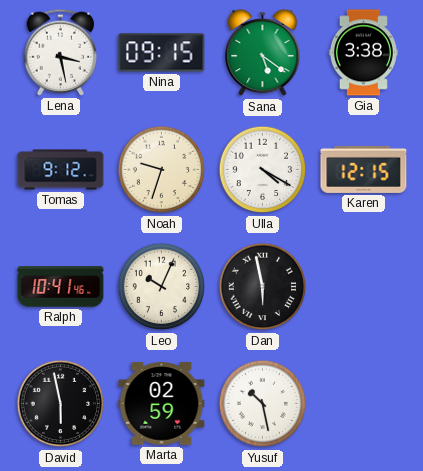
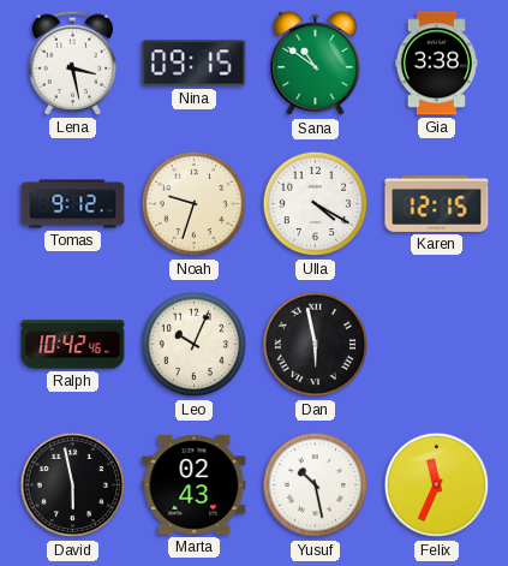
Sana: 5:21 -> 10:51 (316, 64)
Ralph: 10:41 -> 10:42 (73, 345)
Marta: 02:59 -> 02:43 (195, 485)
Felix: none -> 11:34 (437, 485)
